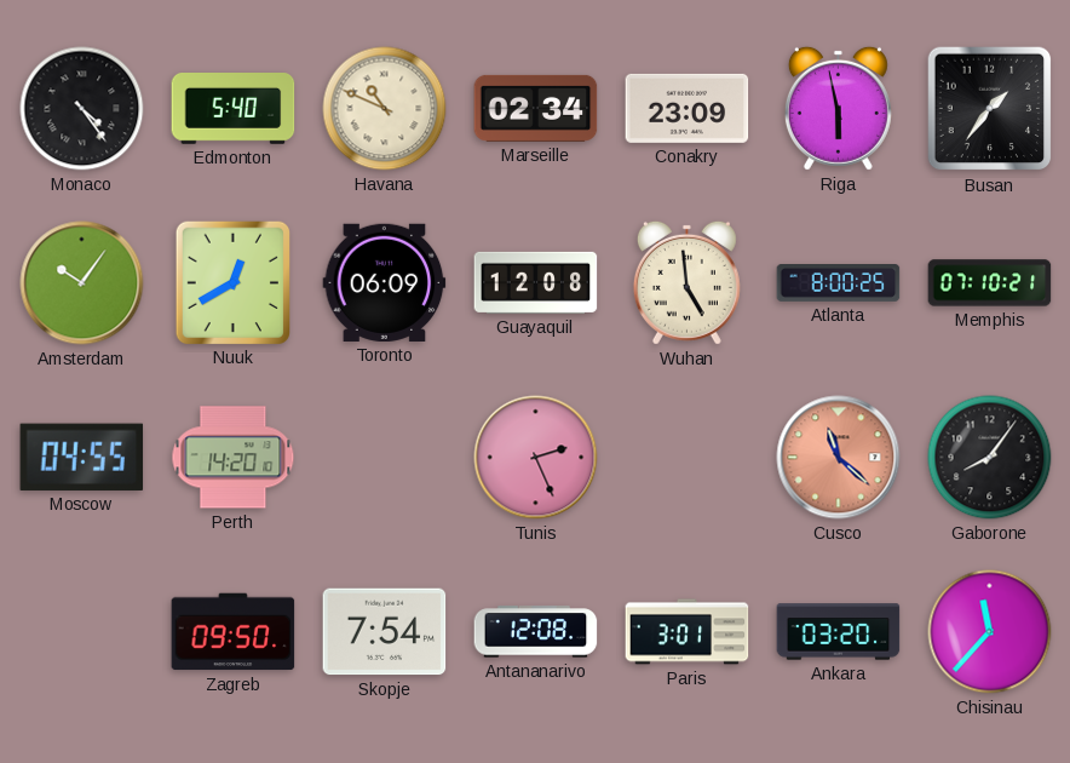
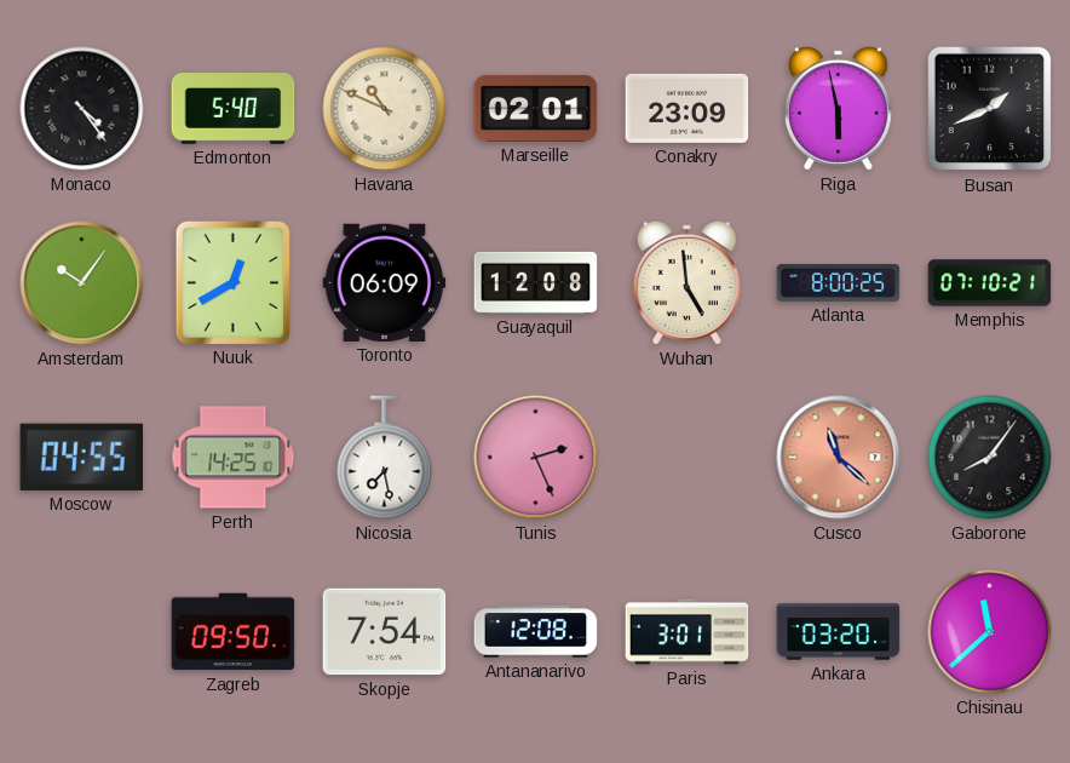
Marseille: 02:34 -> 02:01 (536, 108)
Busan: 1:36 -> 1:41 (990, 109)
Perth: 14:20 -> 14:25 (234, 458)
Nicosia: none -> 7:28 (385, 458)
Chisinau: 11:37 -> 11:38 (990, 632)
